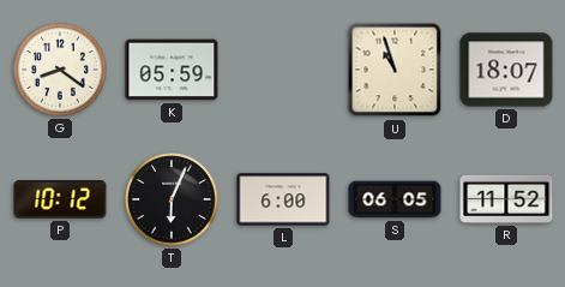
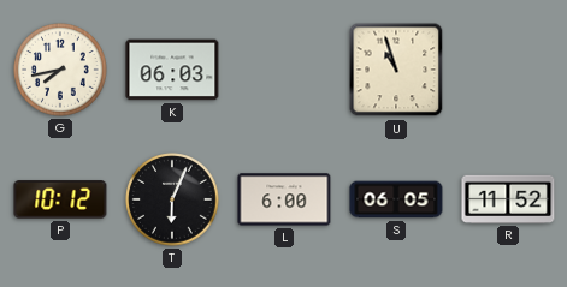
G: 8:21 -> 7:43 (60, 70)
K: 05:59 -> 06:03 (172, 70)
D: 18:07 -> none (506, 70)
